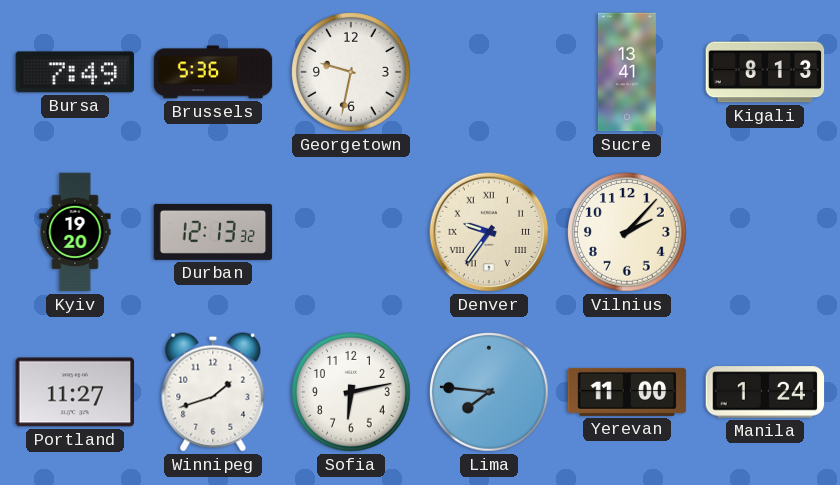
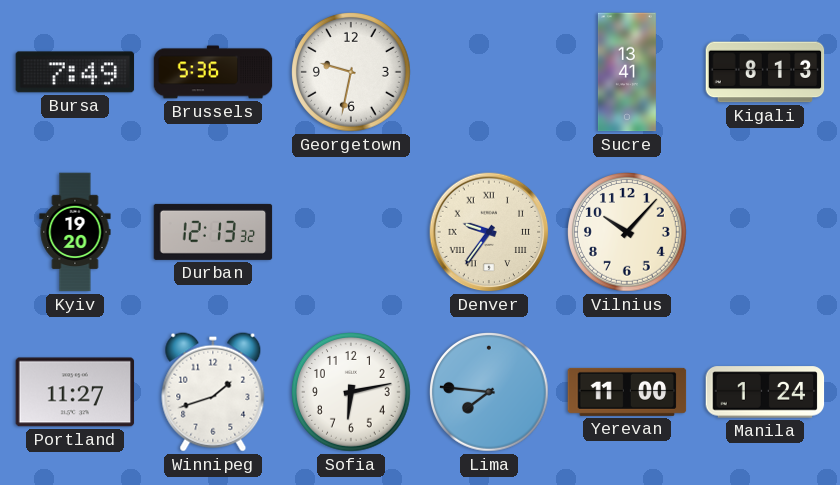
Vilnius: 2:07 -> 10:07 (628, 233)
